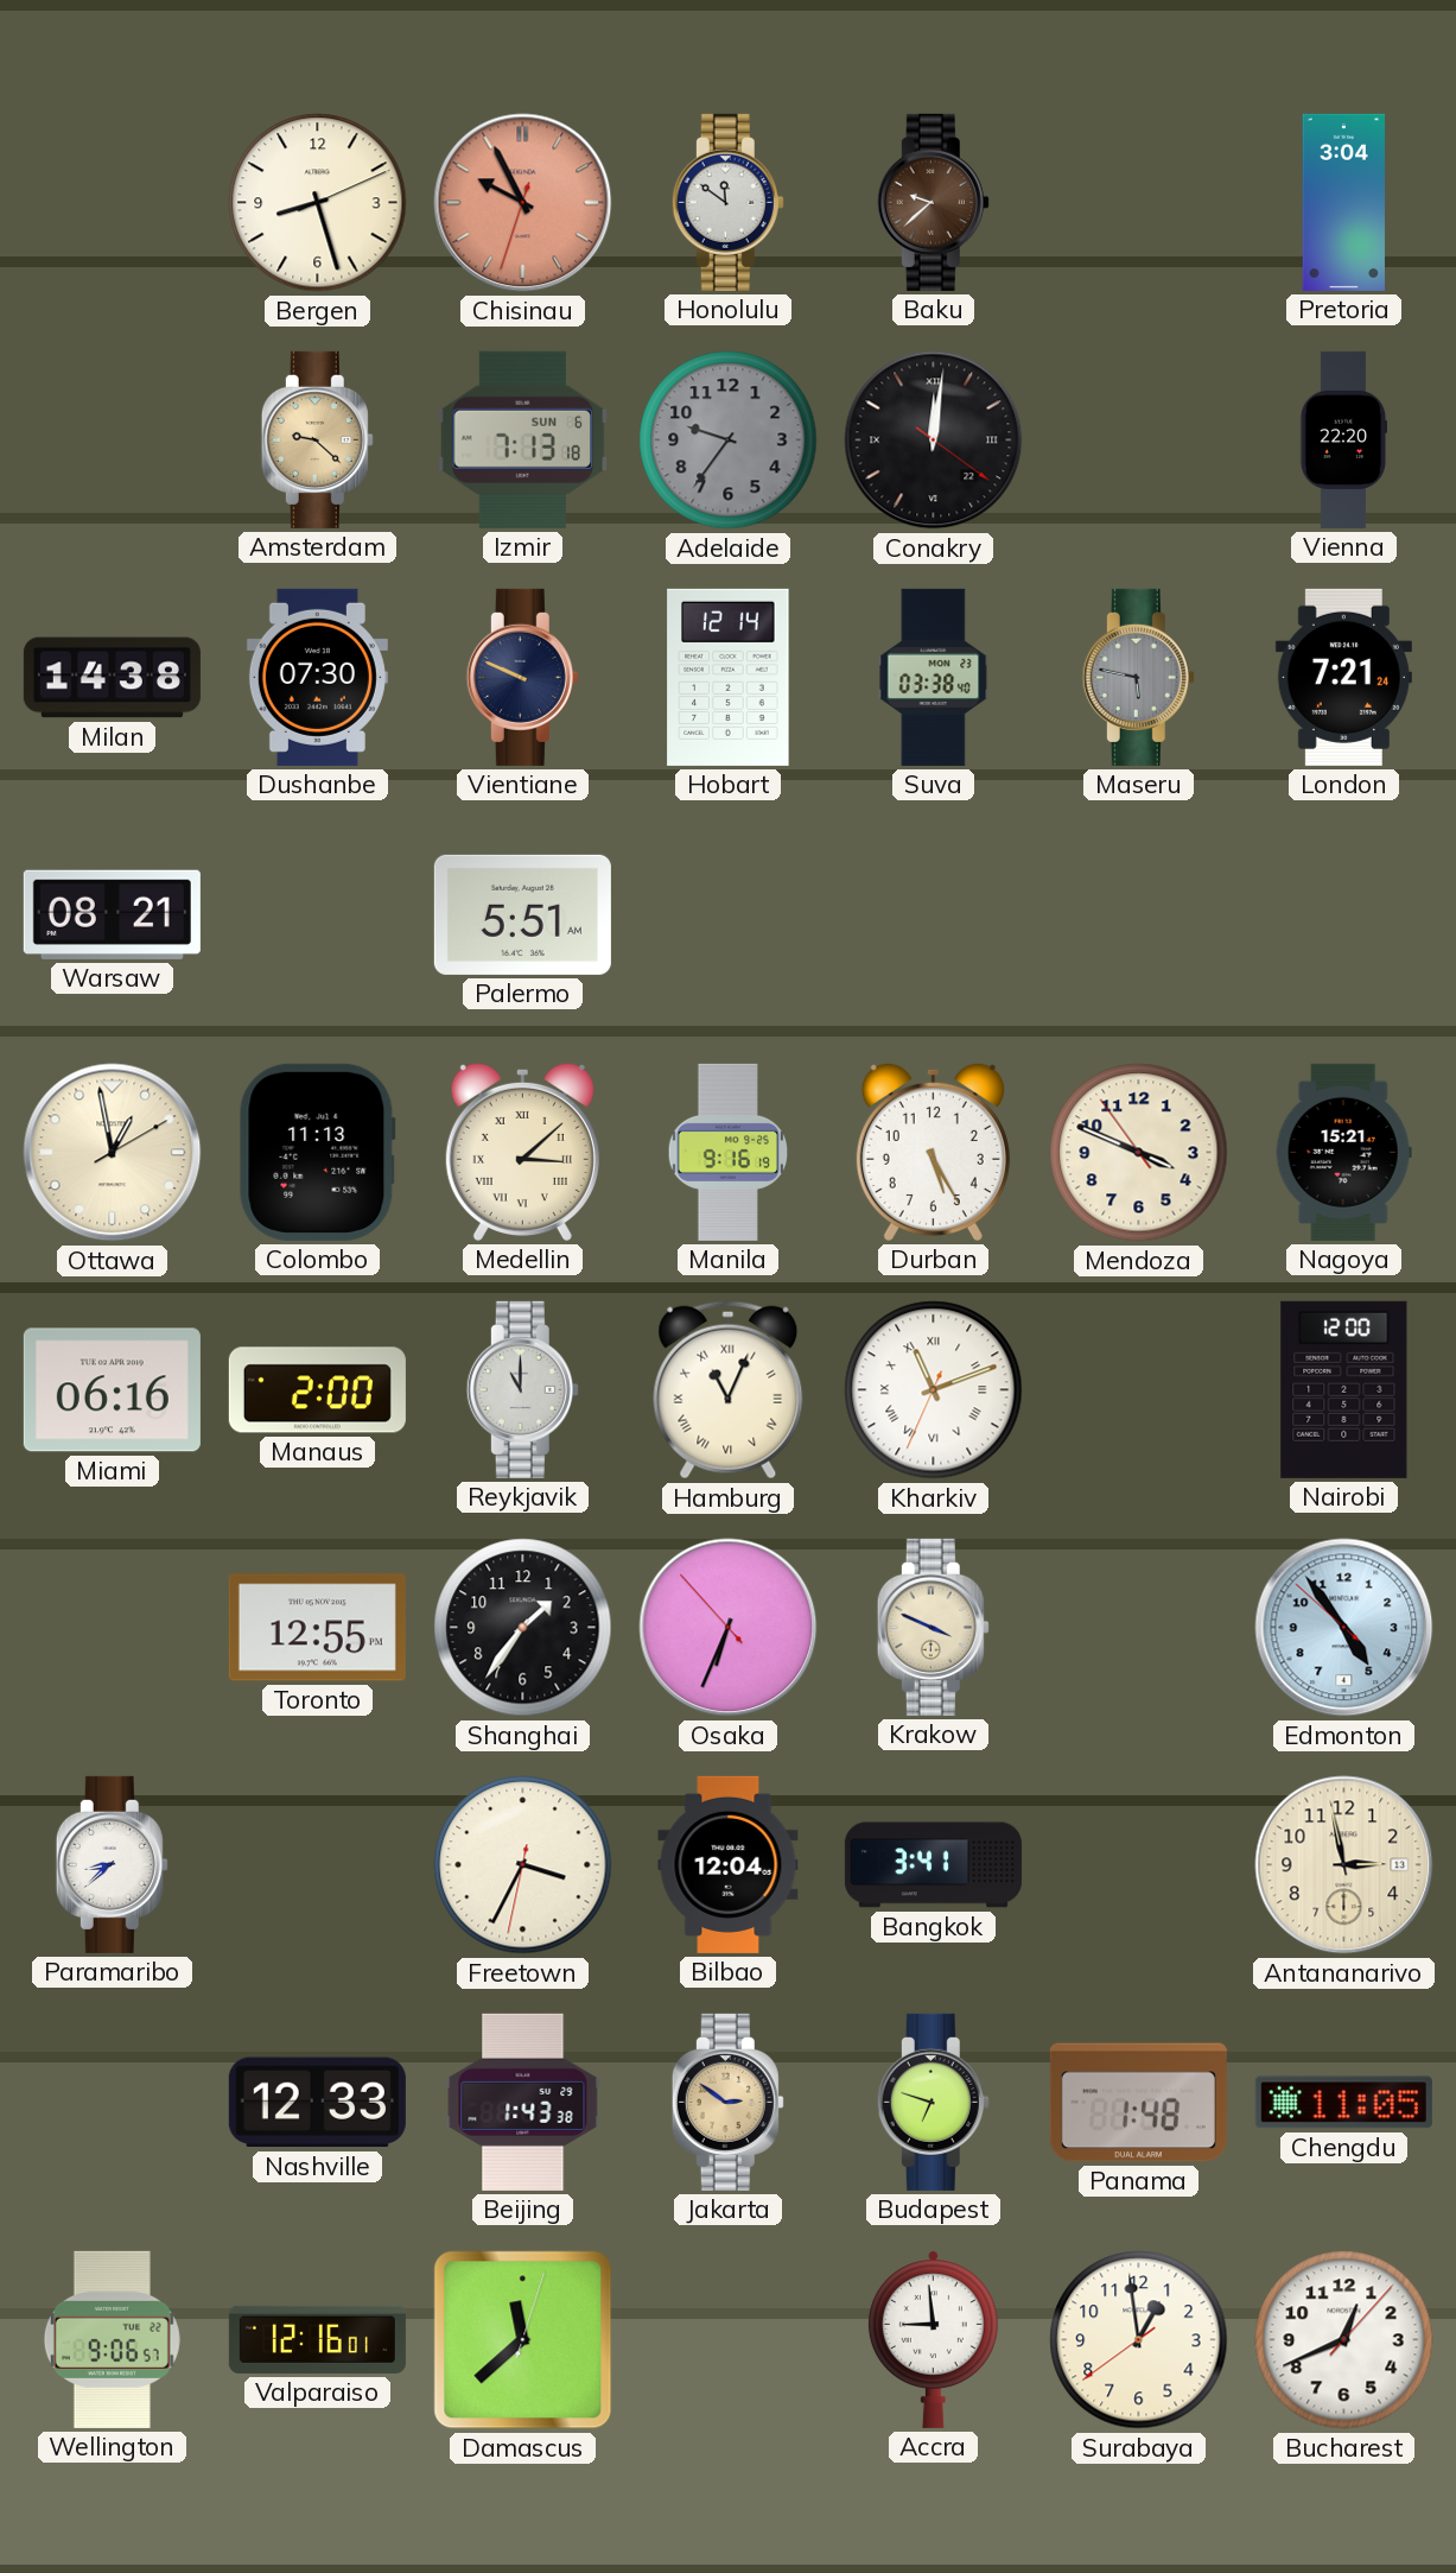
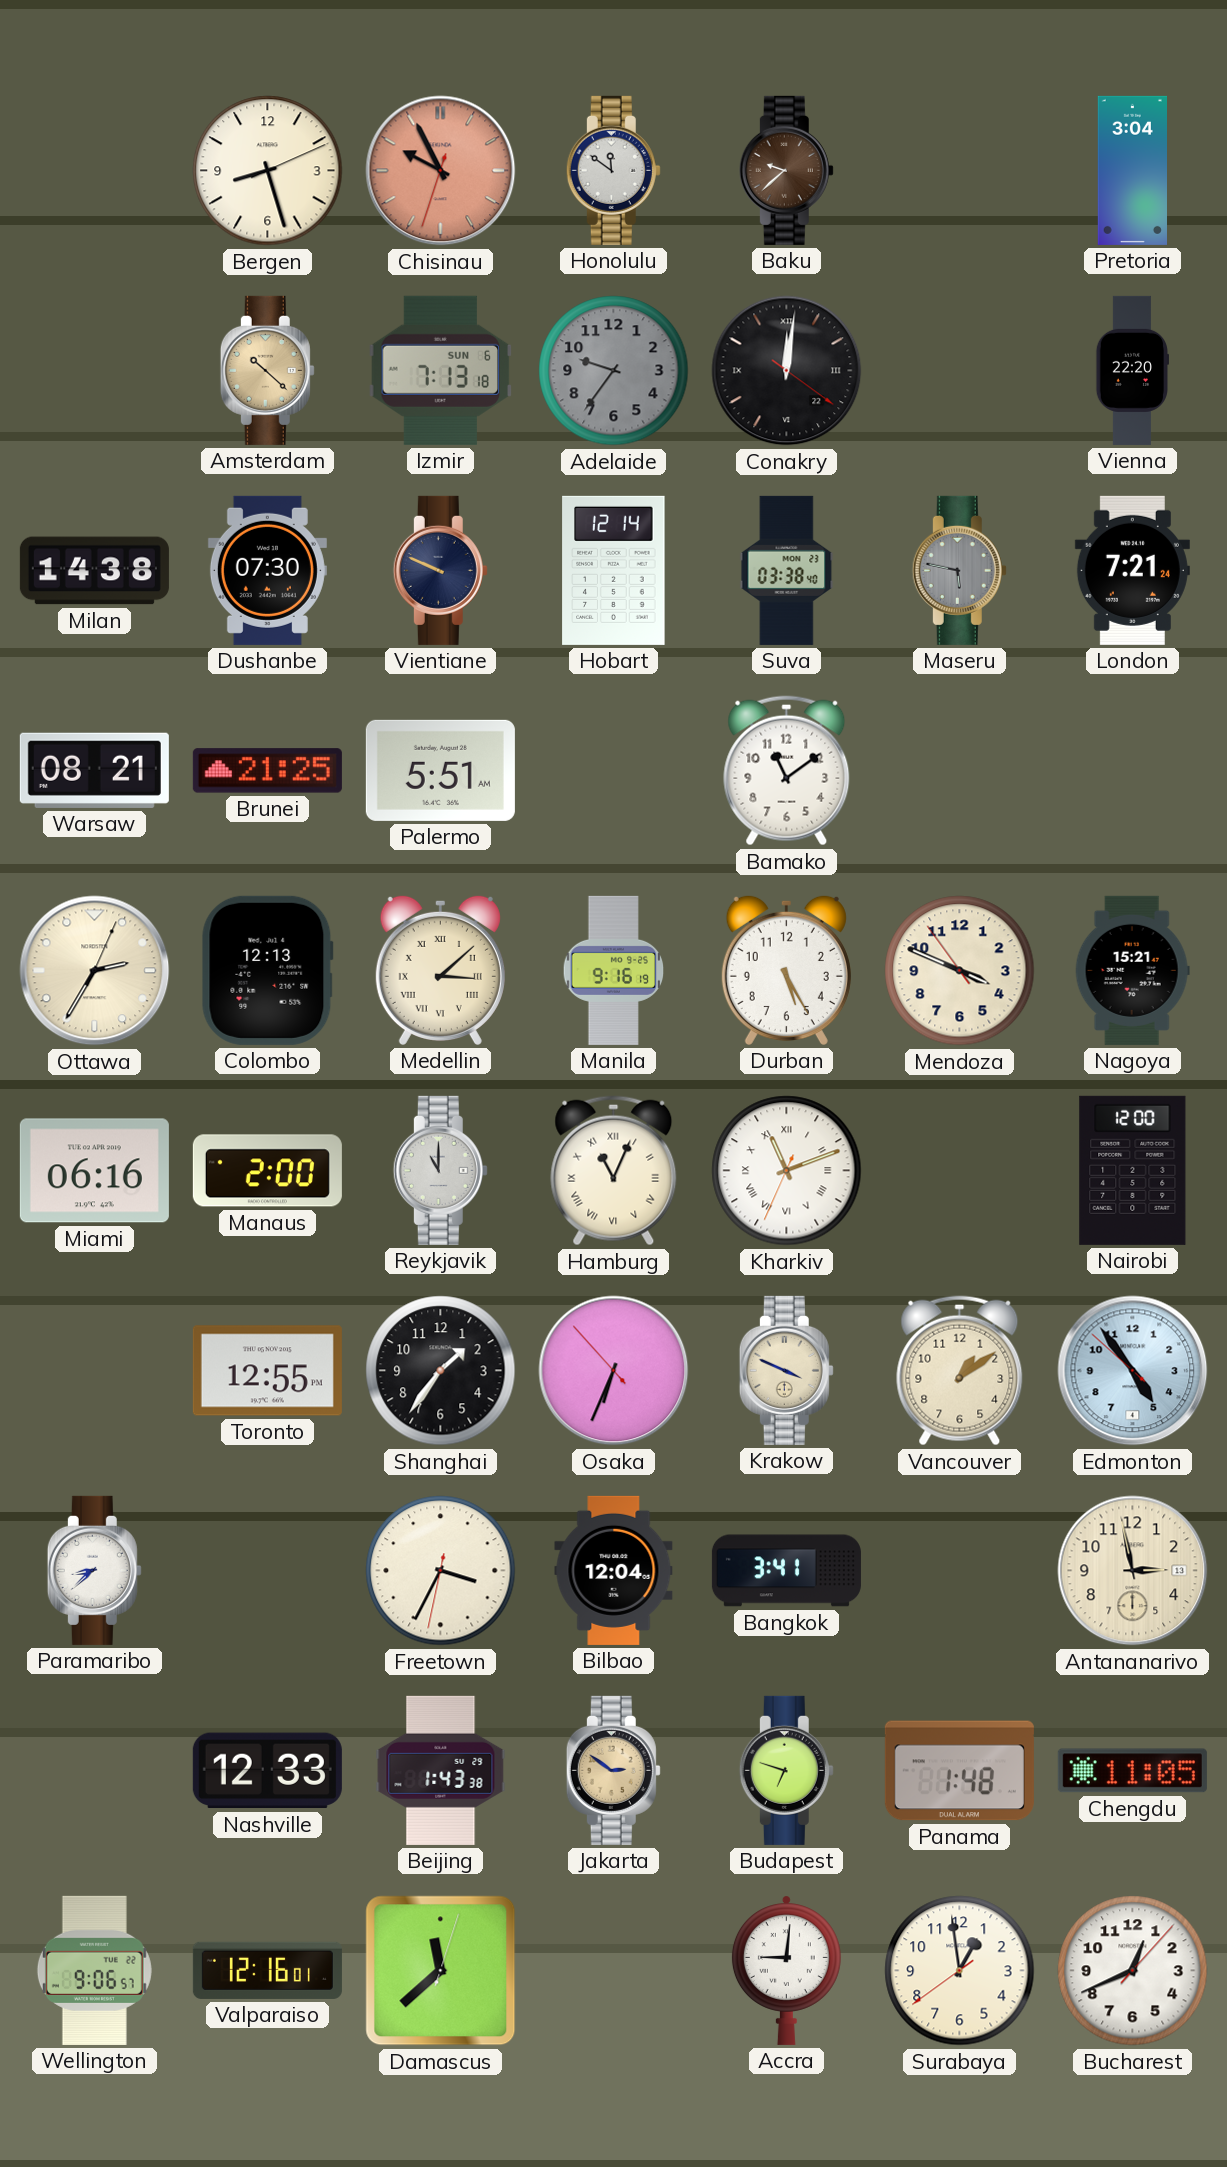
Amsterdam: 9:22 -> 10:22 (267, 370)
Brunei: none -> 21:25 (267, 771)
Bamako: none -> 11:09 (787, 771)
Ottawa: 12:58 -> 2:35 (95, 971)
Colombo: 11:13 -> 12:13 (267, 970)
Vancouver: none -> 1:09 (960, 1371)
Accra: 8:59 -> 9:01 (786, 1970)
